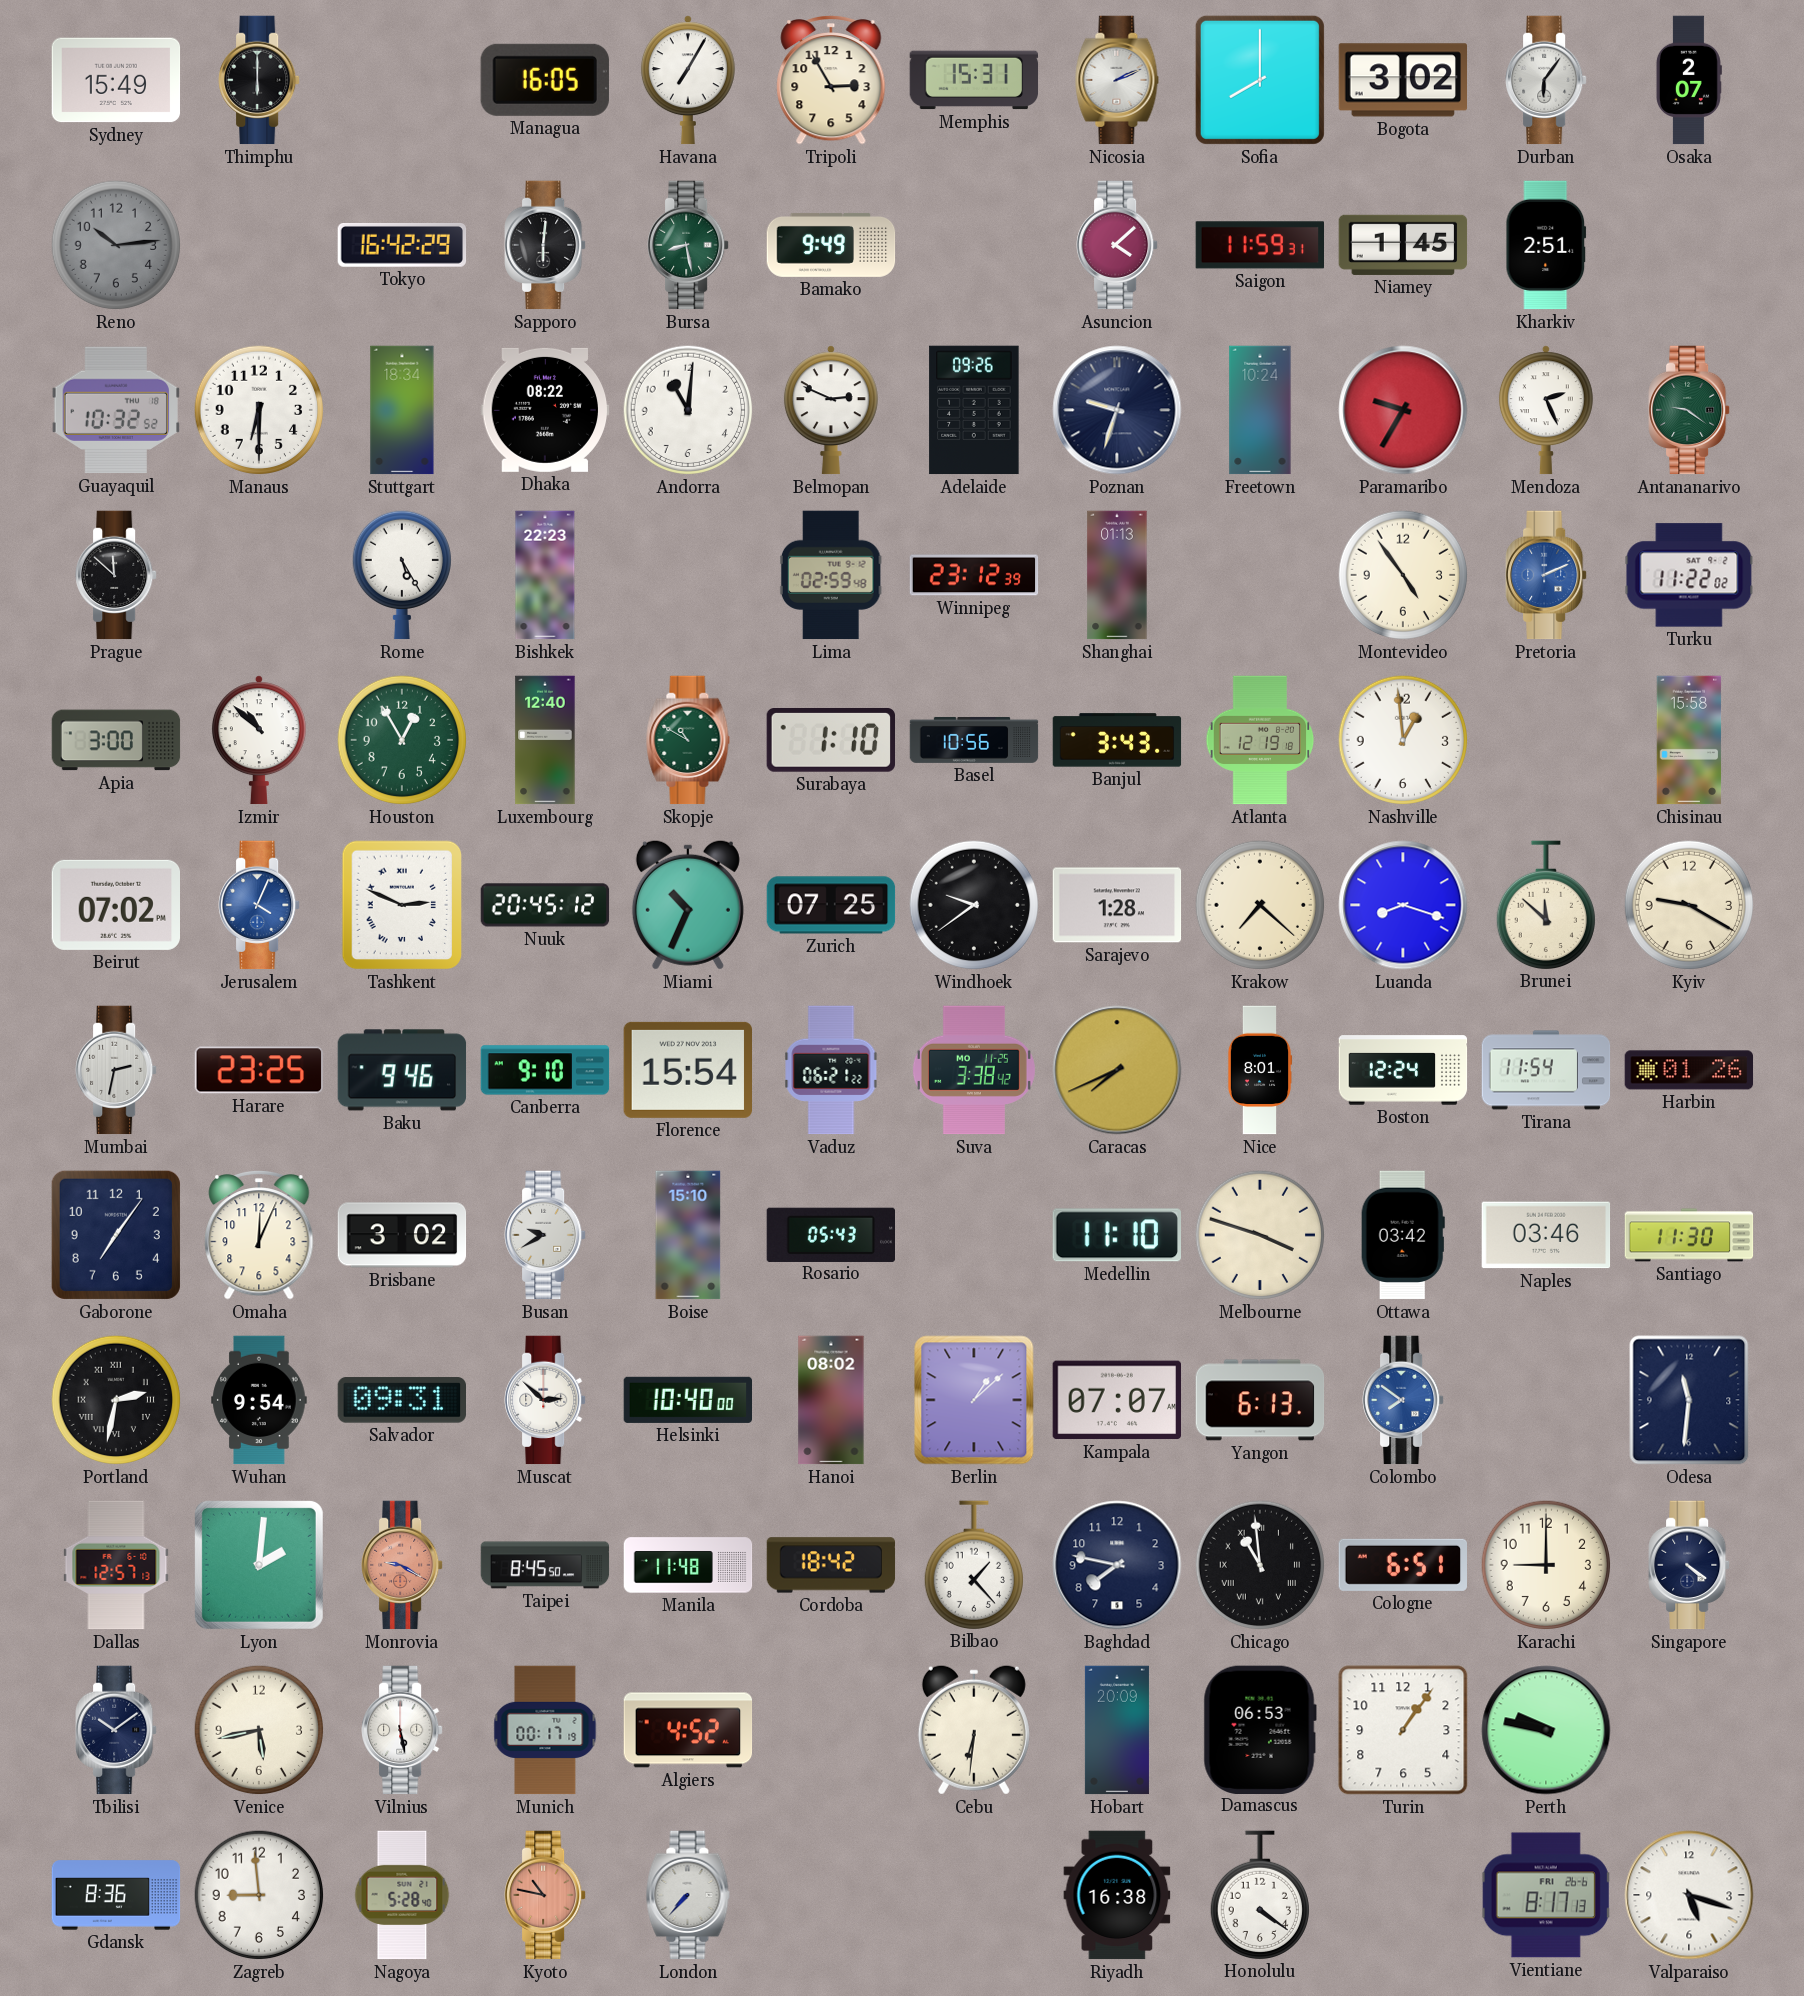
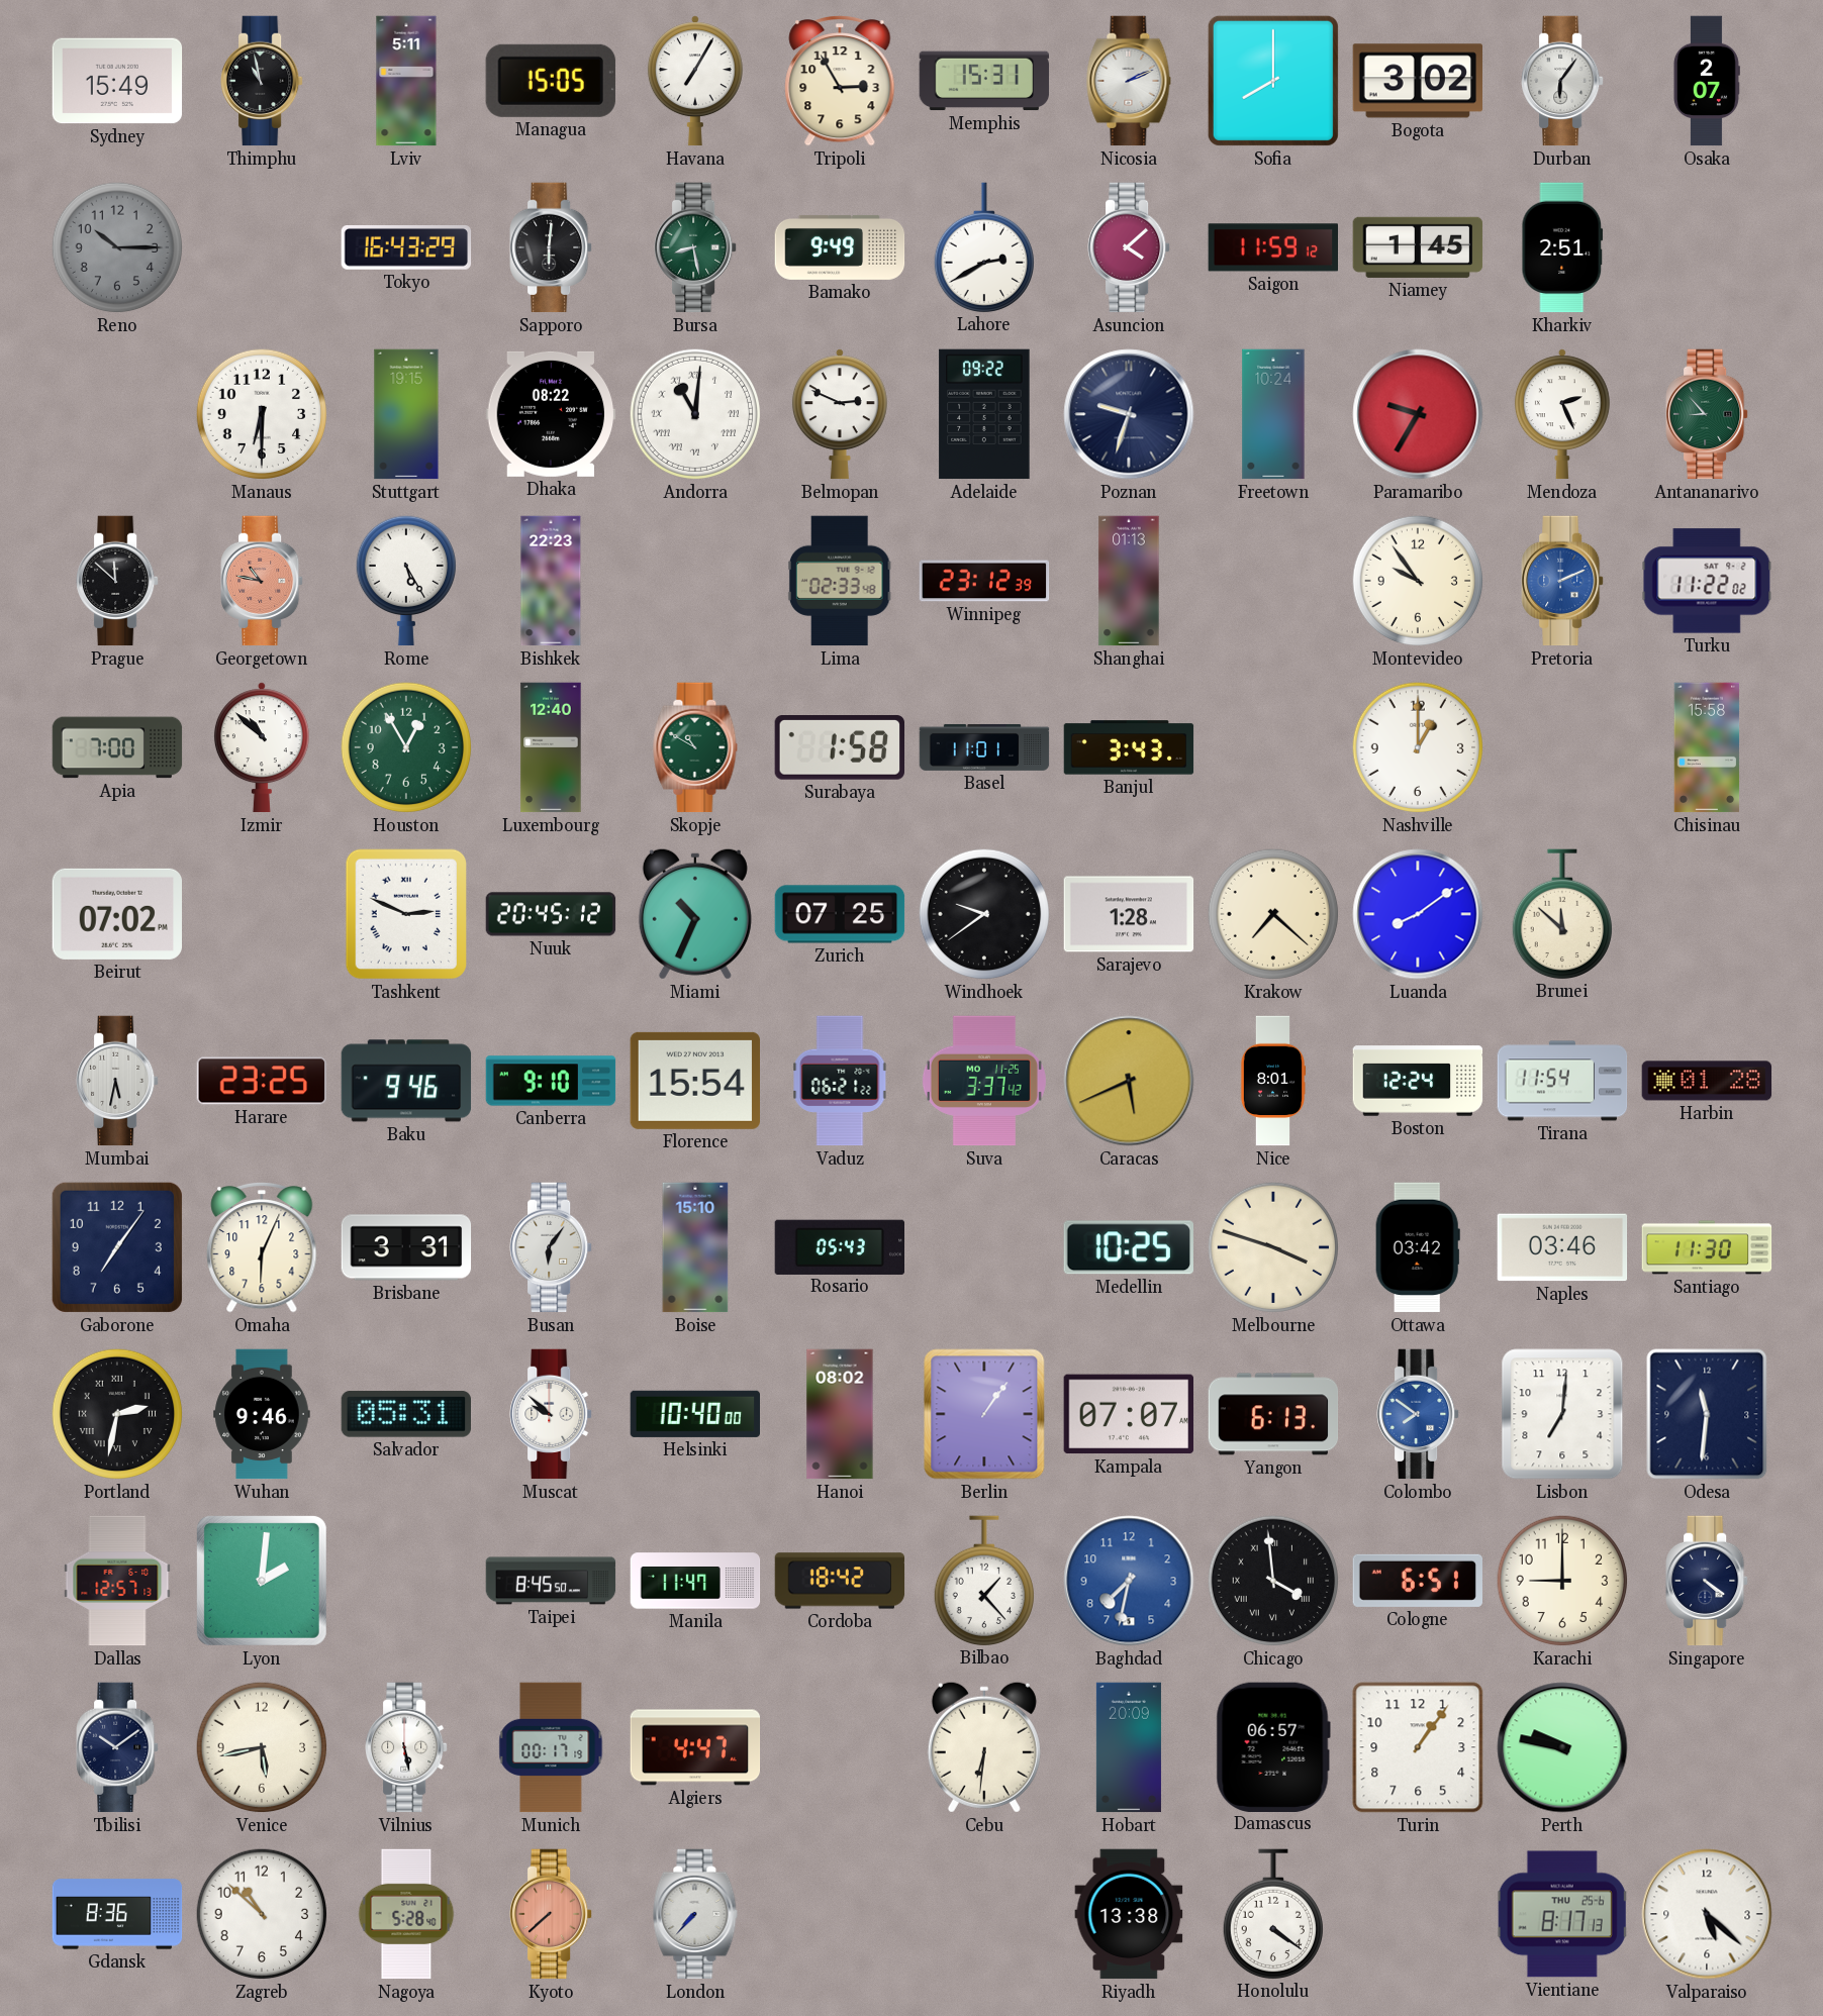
Thimphu: 6:00 -> 10:58 (262, 81)
Lviv: none -> 5:11 (406, 81)
Managua: 16:05 -> 15:05 (551, 81)
Reno: 10:14 -> 10:15 (117, 247)
Tokyo: 16:42 -> 16:43 (406, 248)
Lahore: none -> 2:40 (983, 247)
Saigon: 11:59:31 -> 11:59:12 (1272, 247)
Guayaquil: 10:32 -> none (115, 410)
Stuttgart: 18:34 -> 19:15 (406, 414)
Andorra numerals: Arabic -> Roman (695, 414)
Adelaide: 09:26 -> 09:22 (984, 414)
Antananarivo: 9:21 -> 8:53 (1707, 414)
Georgetown: none -> 10:47 (262, 581)
Lima: 02:59 -> 02:33 (840, 581)
Montevideo: 4:54 -> 9:54 (1418, 581)
Apia: 3:00 -> 7:00 (117, 747)
Surabaya: 1:10 -> 1:58 (839, 748)
Basel: 10:56 -> 11:01 (984, 747)
Atlanta: 12:19 -> none (1260, 740)
Nashville: 12:59 -> 1:00 (1418, 747)
Jerusalem: 4:04 -> none (259, 905)
Luanda: 8:18 -> 8:09 (1418, 914)
Kyiv: 9:20 -> none (1689, 905)
Mumbai: 2:32 -> 5:32 (117, 1081)
Suva: 3:38 -> 3:37 (984, 1081)
Caracas: 7:41 -> 5:41 (1129, 1081)
Harbin: 01:26 -> 01:28 (1707, 1081)
Omaha: 12:04 -> 6:04 (262, 1247)
Brisbane: 3:02 -> 3:31 (406, 1247)
Busan: 9:40 -> 6:06 (551, 1247)
Medellin: 11:10 -> 10:25 (1128, 1247)
Wuhan: 9:54 -> 9:46 (262, 1414)
Salvador: 09:31 -> 05:31 (405, 1414)
Muscat: 2:52 -> 9:52 (551, 1414)
Berlin: 1:08 -> 1:06 (984, 1414)
Lisbon: none -> 7:01 (1562, 1414)
Monrovia: 9:20 -> none (402, 1565)
Manila: 11:48 -> 11:47 (695, 1581)
Baghdad: 7:47 -> 7:32 (1129, 1581)
Baghdad dial: navy -> blue (1129, 1581)
Chicago: 10:59 -> 3:59 (1273, 1581)
Algiers: 4:52 -> 4:47 (695, 1747)
Damascus: 06:53 -> 06:57 (1273, 1746)
Zagreb: 8:59 -> 10:52 (262, 1914)
Kyoto: 10:47 -> 7:38 (551, 1914)
Riyadh: 16:38 -> 13:38 (1129, 1914)
Vientiane date: FRI 26-6 -> THU 25-6 (1562, 1914)
Valparaiso: 5:18 -> 5:22 (1707, 1914)
